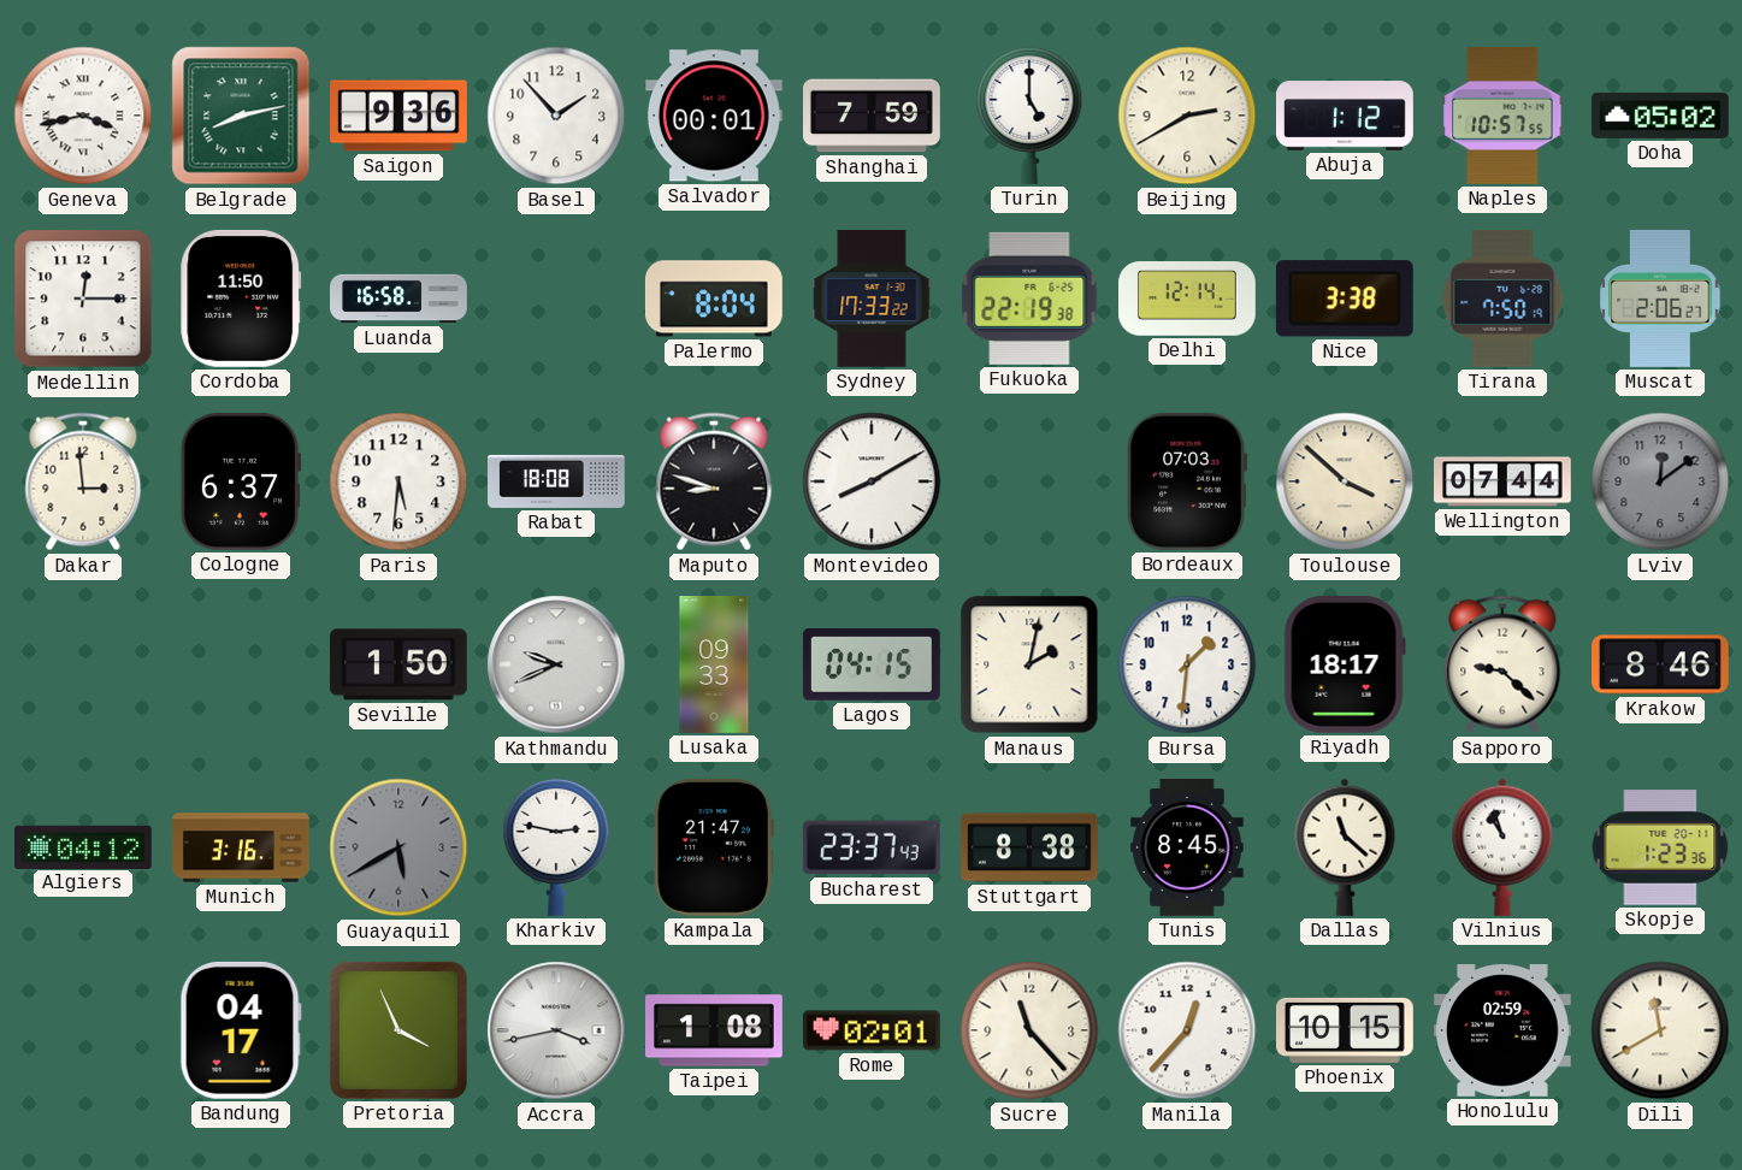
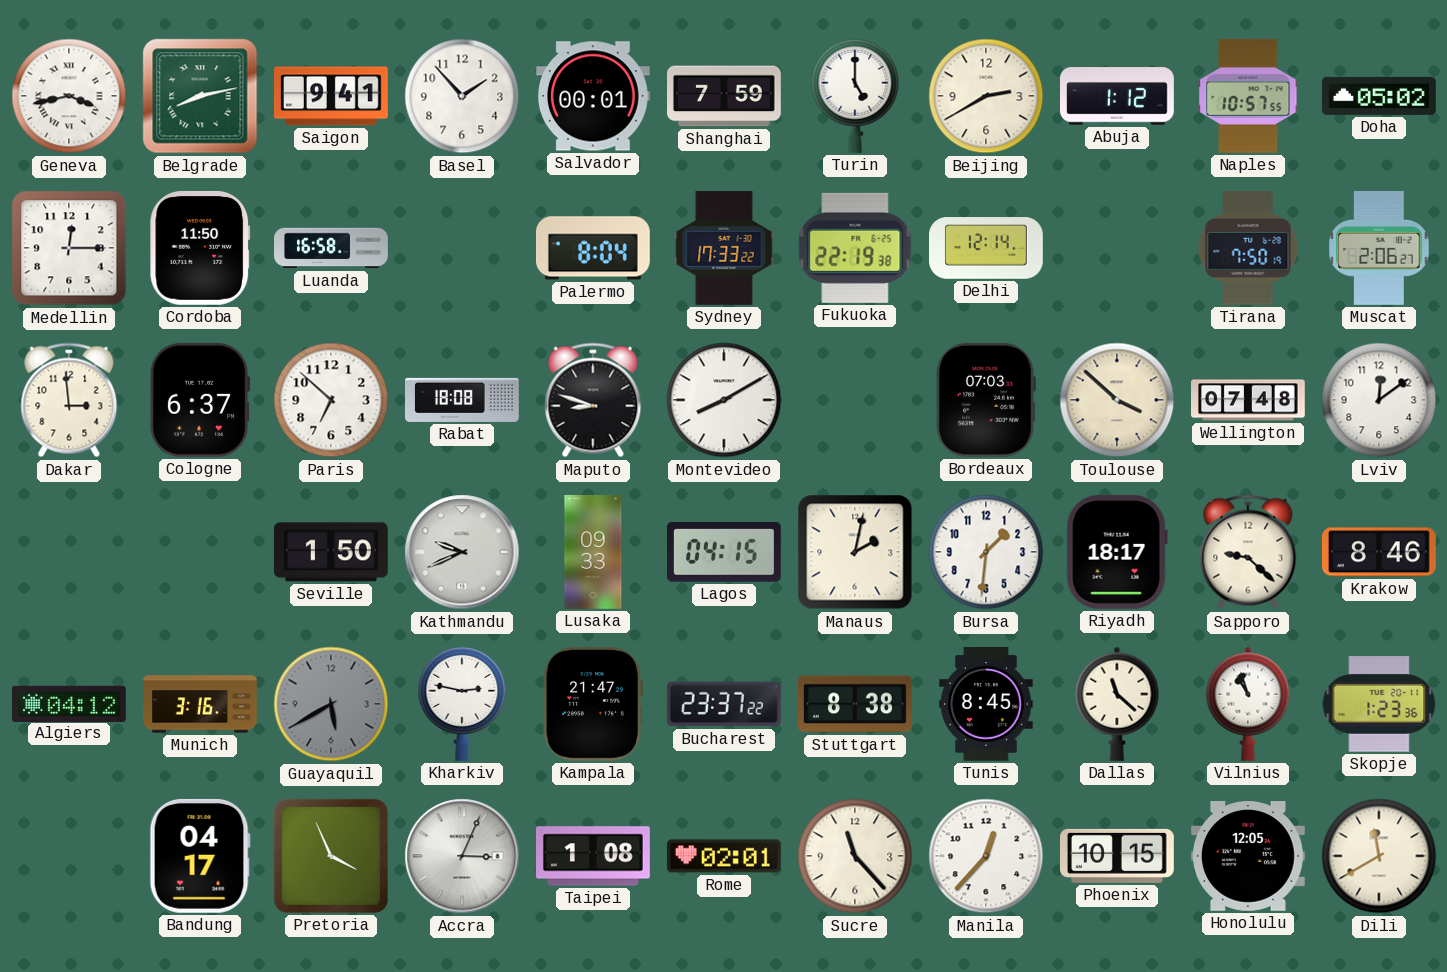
Saigon: 9:36 -> 9:41 (332, 96)
Nice: 3:38 -> none (1345, 299)
Paris: 5:31 -> 6:52 (331, 400)
Wellington: 07:44 -> 07:48 (1249, 400)
Lviv dial: grey -> white (1379, 400)
Bucharest: 23:37:43 -> 23:37:22 (724, 704)
Accra: 3:43 -> 3:04 (462, 856)
Honolulu: 02:59 -> 12:05 (1248, 857)
